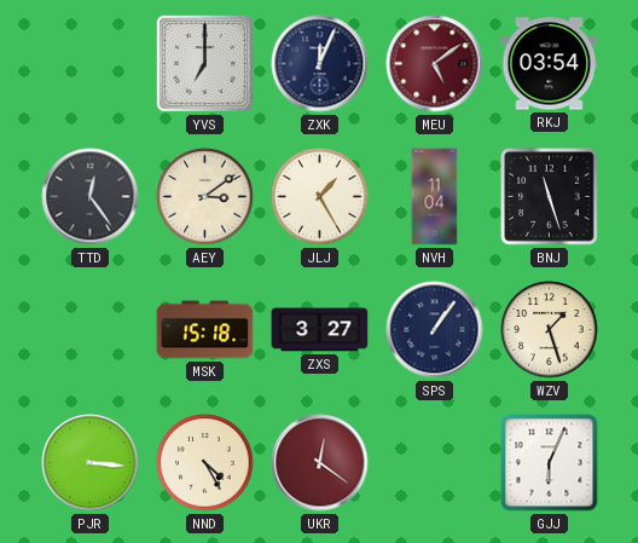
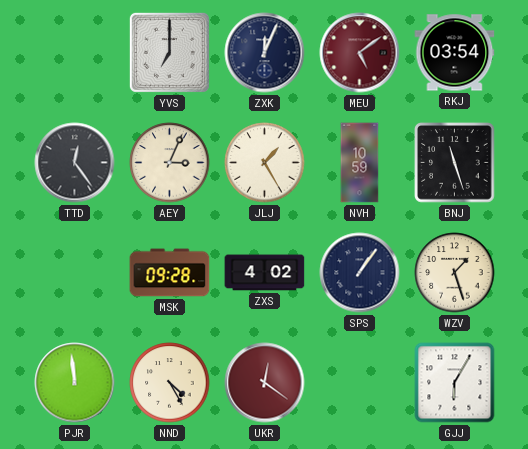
AEY: 3:09 -> 3:04 (170, 163)
NVH: 11:04 -> 10:59 (360, 163)
MSK: 15:18 -> 09:28 (170, 273)
ZXS: 3:27 -> 4:02 (265, 273)
PJR: 3:16 -> 11:59 (75, 383)
GJJ: 6:04 -> 6:05 (455, 383)
